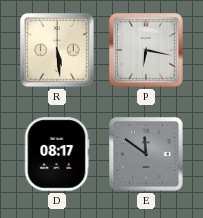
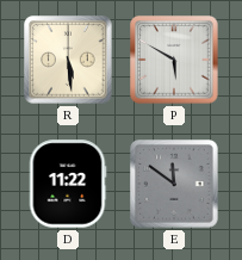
P: 6:17 -> 5:50 (174, 60)
D: 08:17 -> 11:22 (68, 184)
